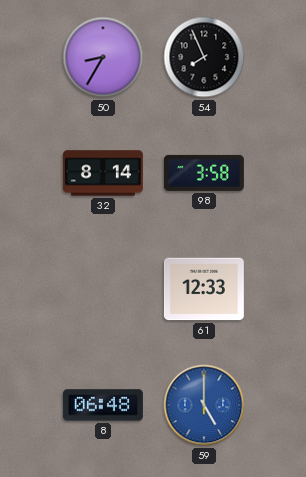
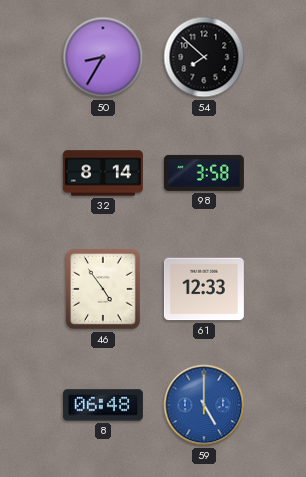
54: 7:56 -> 7:52 (204, 57)
46: none -> 4:54 (103, 289)
